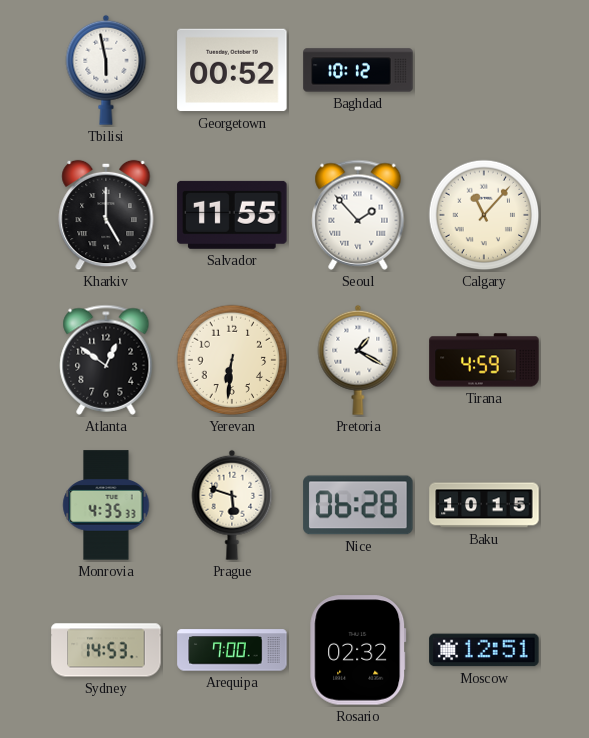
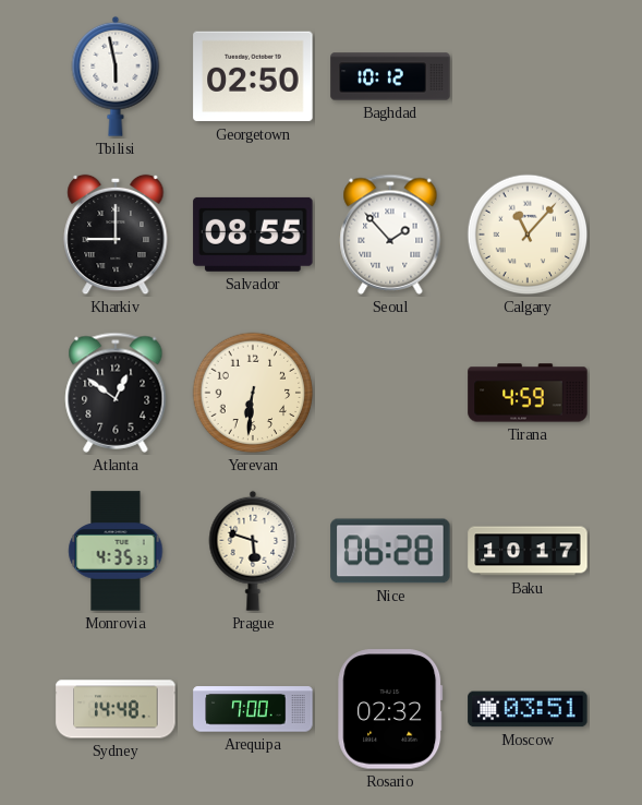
Georgetown: 00:52 -> 02:50 (253, 76)
Kharkiv: 5:00 -> 9:00 (116, 235)
Salvador: 11:55 -> 08:55 (253, 235)
Pretoria: 1:20 -> none (358, 360)
Baku: 10:15 -> 10:17 (528, 551)
Sydney: 14:53 -> 14:48 (116, 709)
Moscow: 12:51 -> 03:51 (528, 709)
